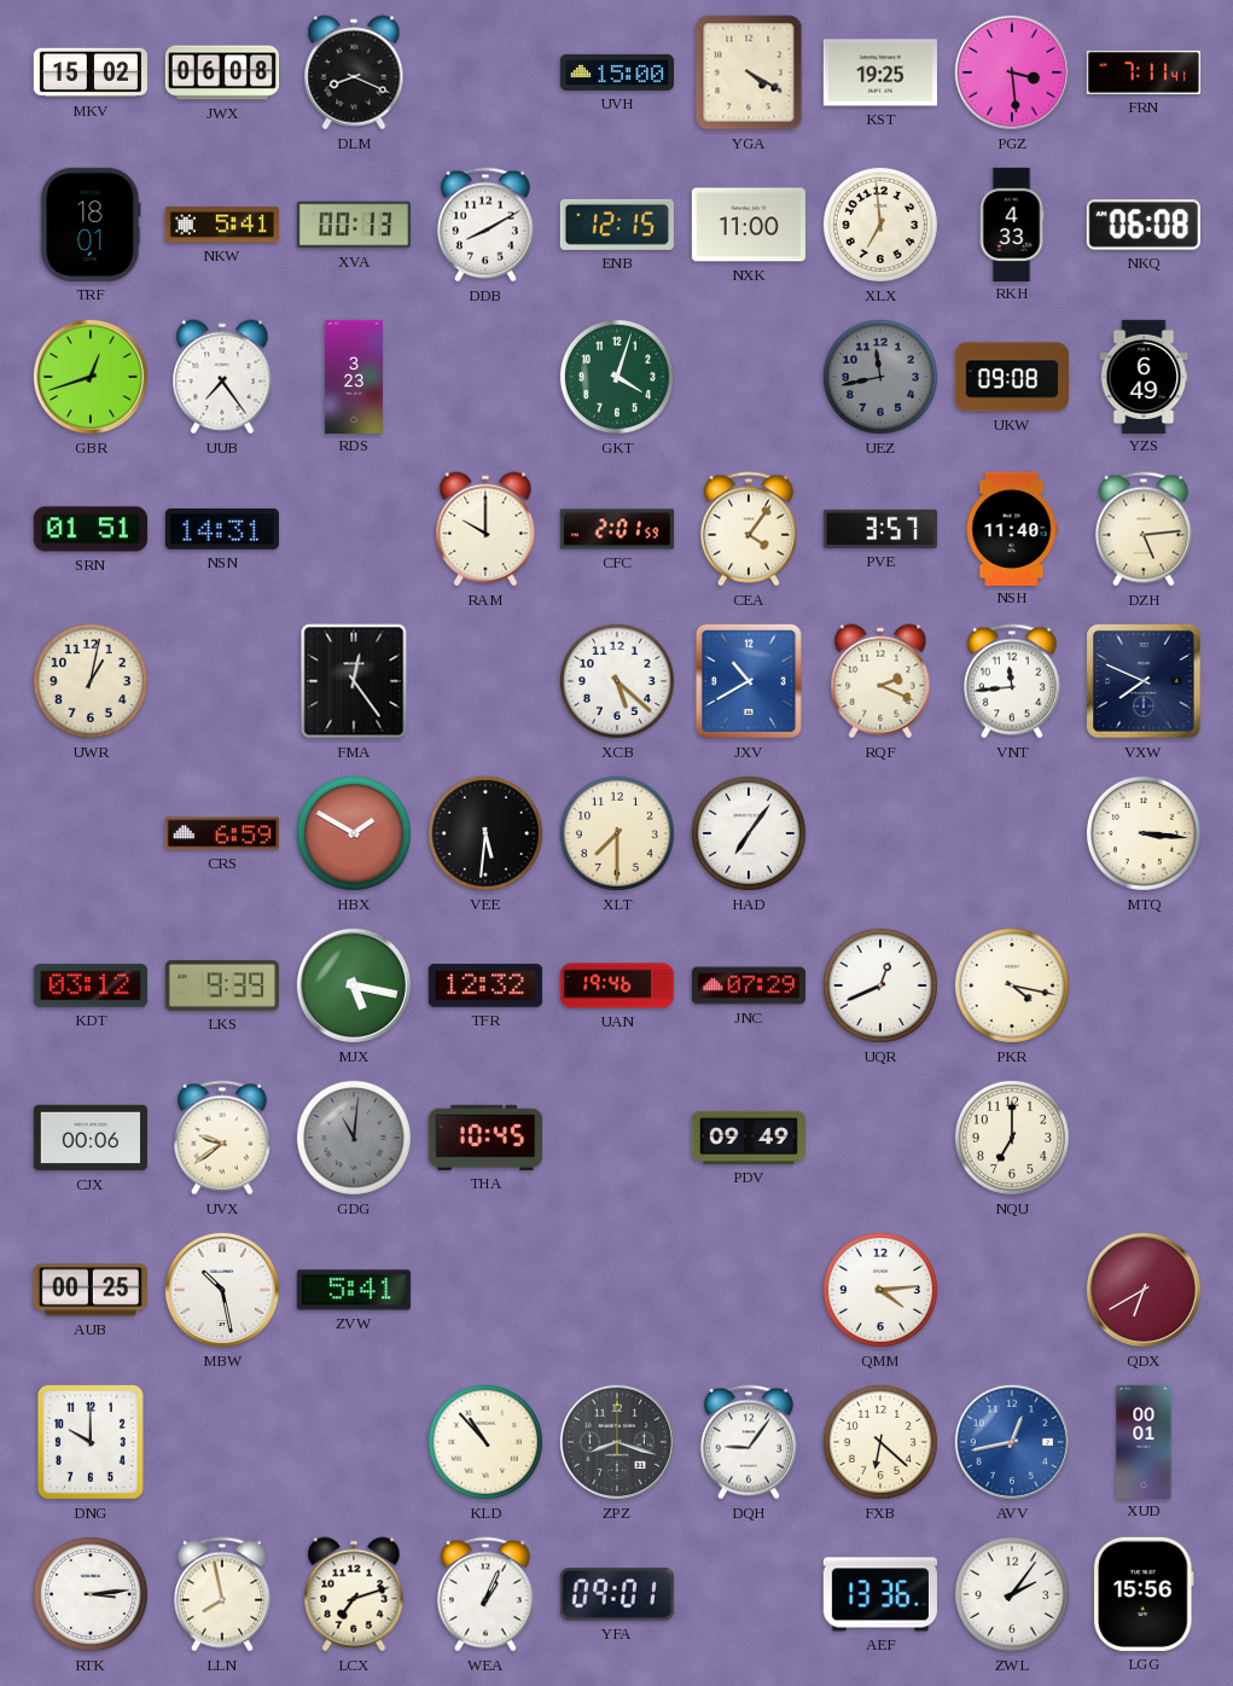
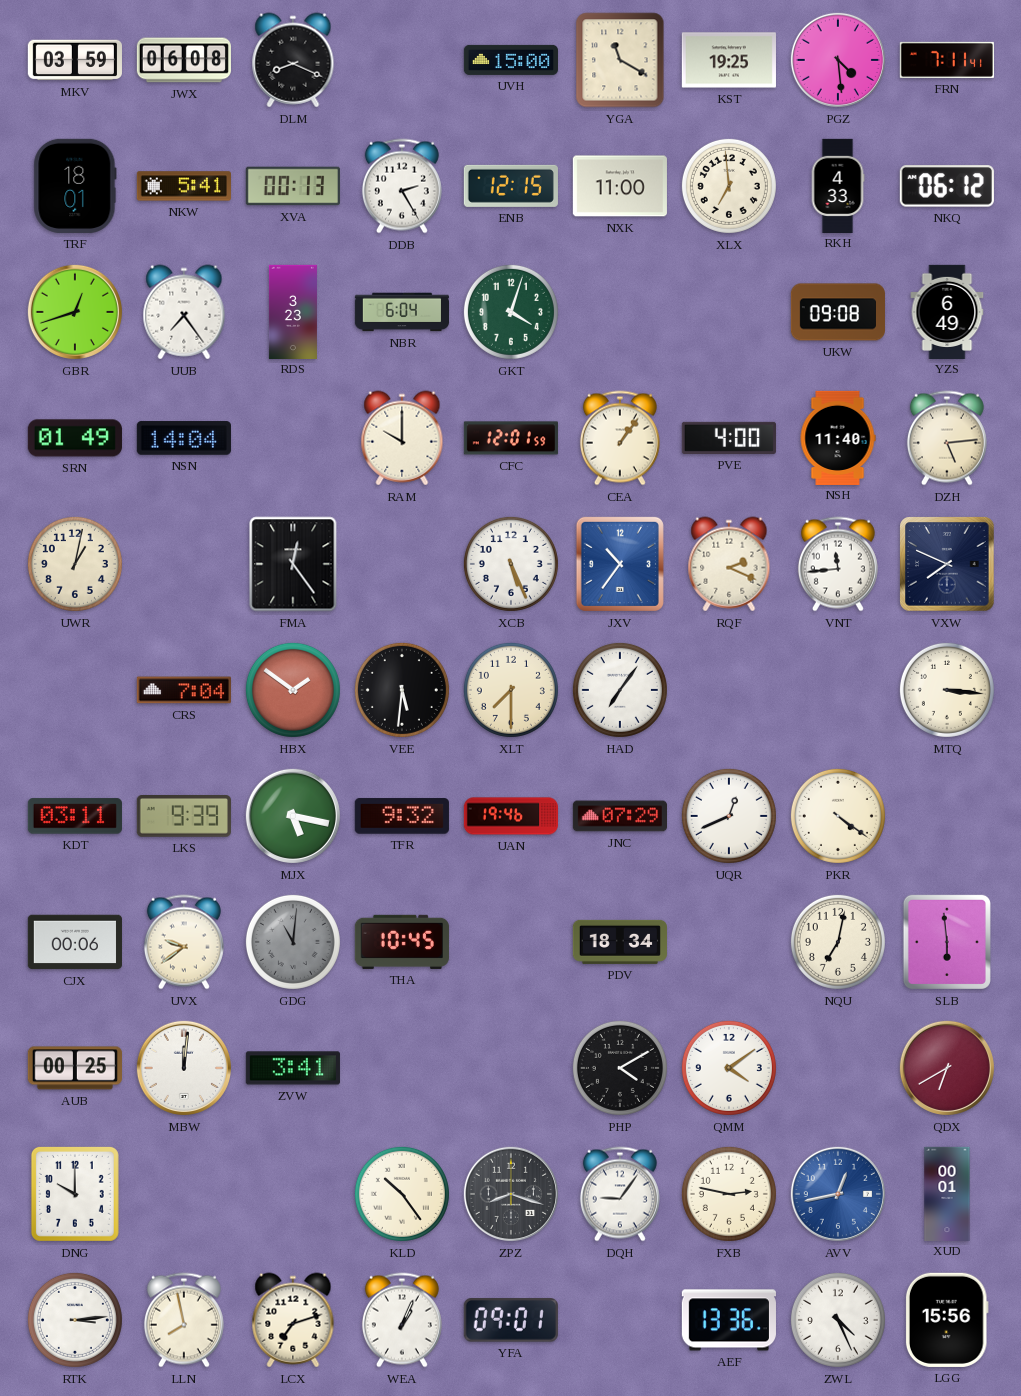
MKV: 15:02 -> 03:59 (75, 60)
YGA: 4:20 -> 11:20 (620, 60)
PGZ: 3:29 -> 4:29 (838, 60)
DDB: 8:10 -> 2:25 (402, 186)
NKQ: 06:08 -> 06:12 (947, 186)
NBR: none -> 6:04 (401, 312)
UEZ: 11:43 -> none (880, 377)
SRN: 01:51 -> 01:49 (75, 438)
NSN: 14:31 -> 14:04 (184, 438)
CFC: 2:01 -> 12:01 (511, 438)
CEA: 4:06 -> 1:06 (620, 438)
PVE: 3:57 -> 4:00 (729, 438)
XCB: 5:22 -> 5:26 (511, 564)
JXV: 10:40 -> 10:36 (620, 564)
CRS: 6:59 -> 7:04 (184, 690)
HBX: 1:50 -> 1:51 (293, 690)
KDT: 03:12 -> 03:11 (75, 816)
TFR: 12:32 -> 9:32 (402, 816)
PKR: 4:17 -> 4:21 (838, 816)
PDV: 09:49 -> 18:34 (620, 942)
NQU: 7:00 -> 7:02 (838, 942)
SLB: none -> 5:59 (947, 942)
MBW: 10:28 -> 12:01 (184, 1068)
ZVW: 5:41 -> 3:41 (293, 1068)
PHP: none -> 4:10 (620, 1068)
QMM: 4:14 -> 4:09 (729, 1068)
KLD: 10:53 -> 10:24 (402, 1194)
FXB: 6:22 -> 2:47 (729, 1194)
ZWL: 2:06 -> 4:26 (838, 1320)
